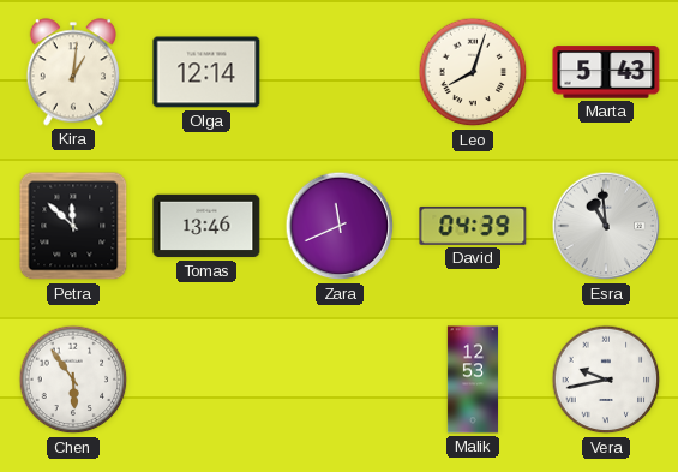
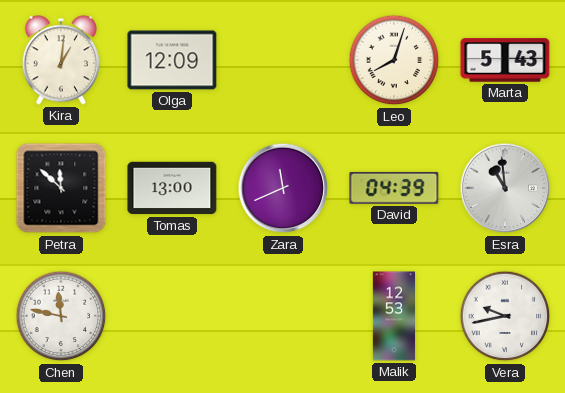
Olga: 12:14 -> 12:09 (172, 60)
Tomas: 13:46 -> 13:00 (172, 188)
Chen: 5:54 -> 11:47 (61, 316)
